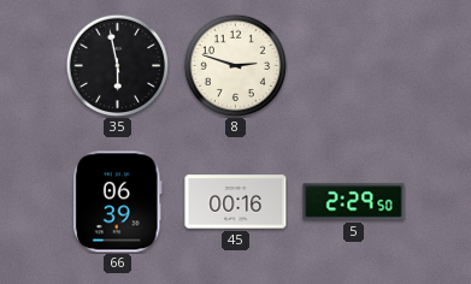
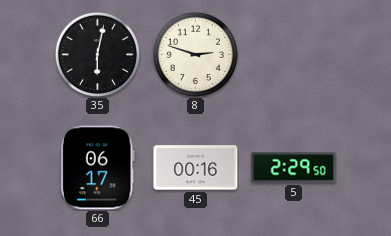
35: 5:58 -> 6:02 (97, 54)
66: 06:39 -> 06:17 (97, 168)
